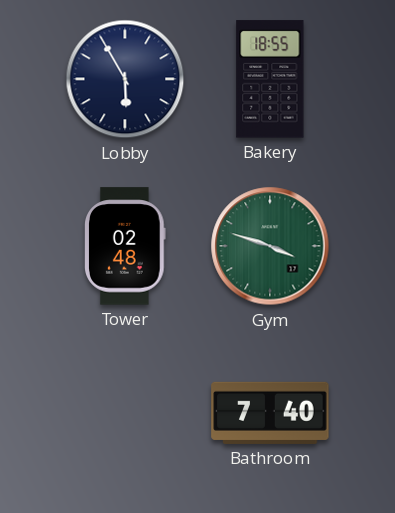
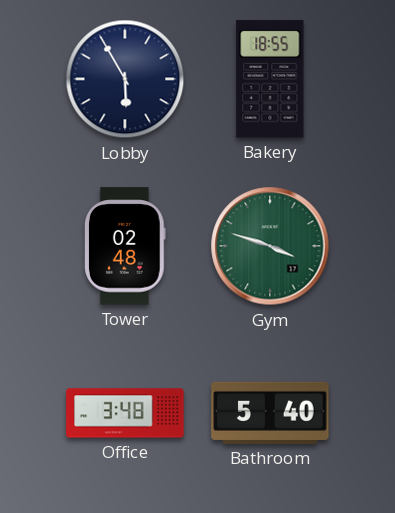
Office: none -> 3:48 (125, 413)
Bathroom: 7:40 -> 5:40 (270, 413)
